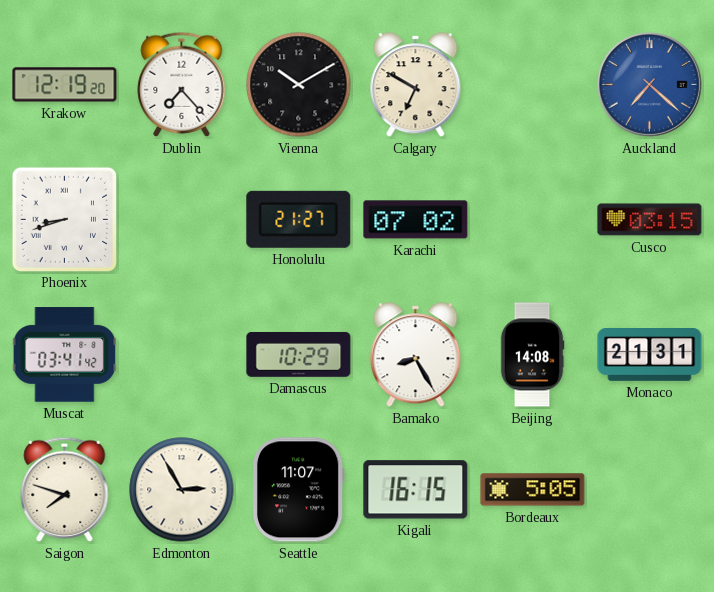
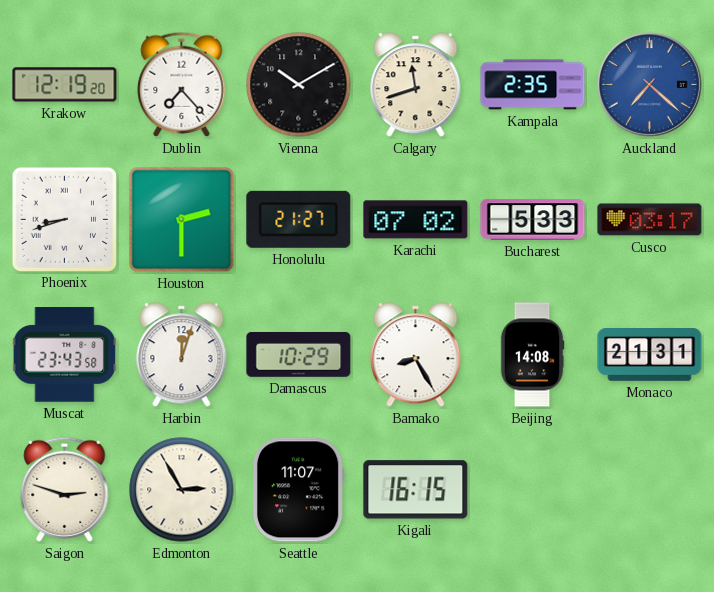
Calgary: 6:50 -> 11:42 (416, 85)
Kampala: none -> 2:35 (533, 85)
Houston: none -> 2:30 (182, 220)
Bucharest: none -> 5:33 (533, 220)
Cusco: 03:15 -> 03:17 (650, 220)
Muscat: 03:41 -> 23:43 (65, 355)
Harbin: none -> 12:03 (182, 355)
Saigon: 7:48 -> 2:48 (65, 489)
Bordeaux: 5:05 -> none (533, 490)
